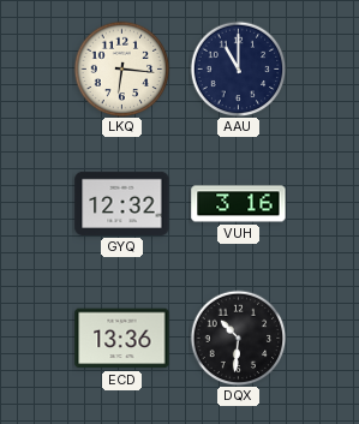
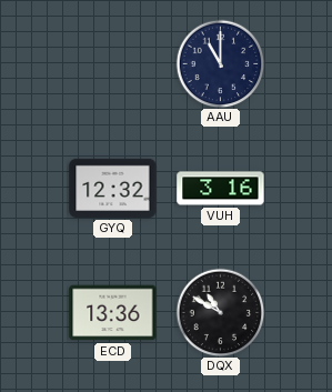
LKQ: 6:16 -> none (121, 68)
DQX: 10:31 -> 10:50 (220, 312)
